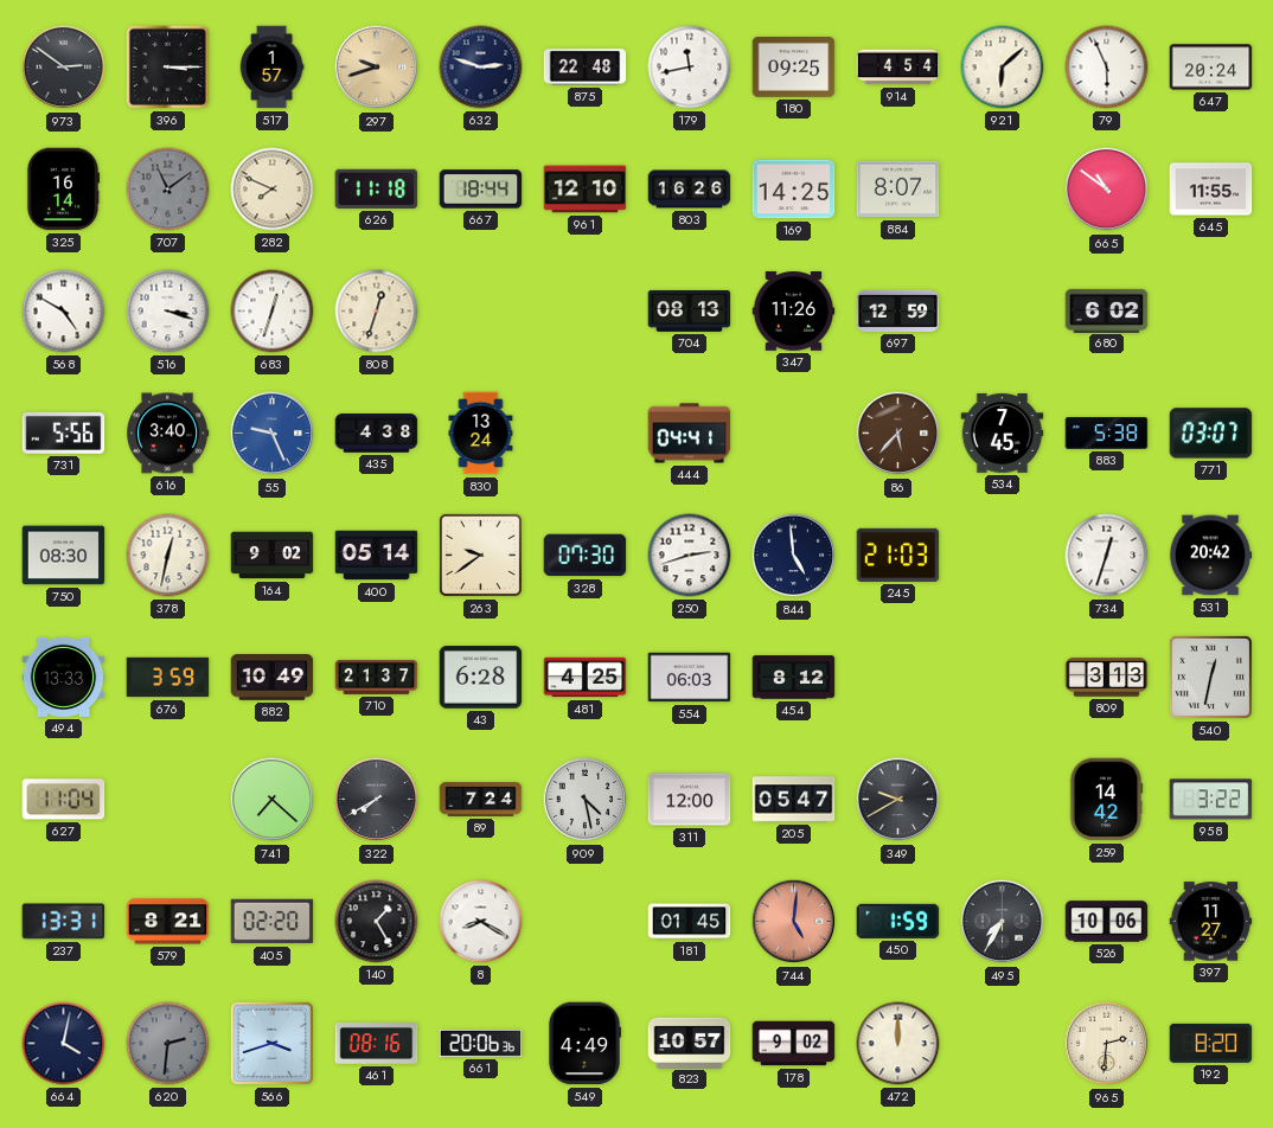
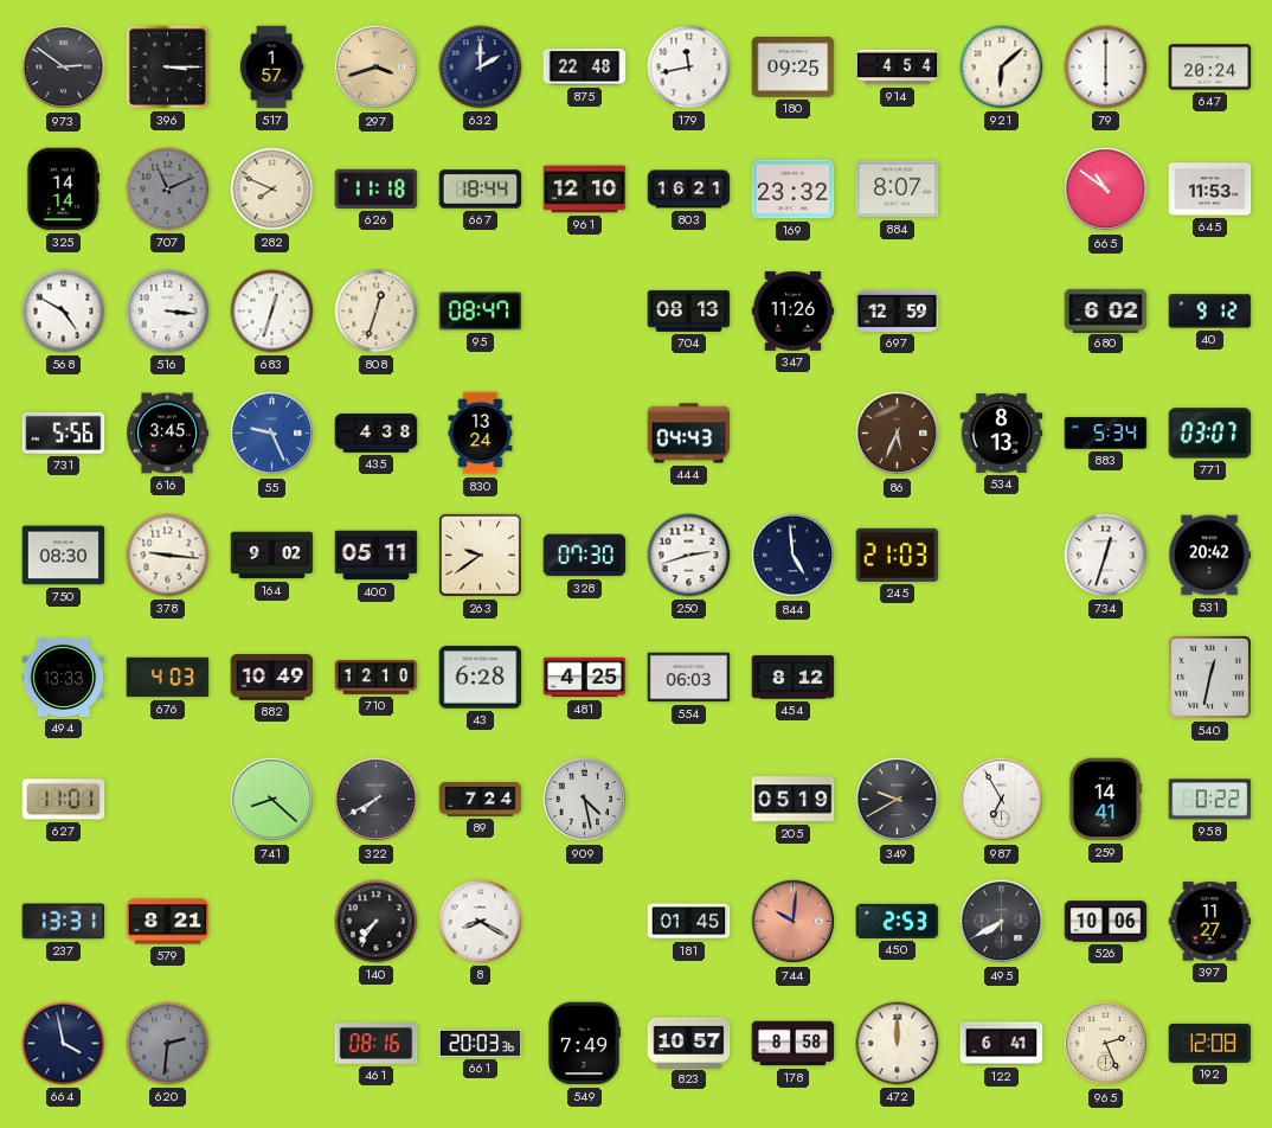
297: 9:42 -> 3:42 (377, 68)
632: 2:48 -> 2:00 (481, 68)
79: 5:56 -> 6:00 (1106, 68)
325: 16:14 -> 14:14 (63, 190)
707: 11:09 -> 11:11 (168, 190)
803: 16:26 -> 16:21 (689, 190)
169: 14:25 -> 23:32 (794, 190)
645: 11:55 -> 11:53 (1210, 190)
516: 3:18 -> 3:16 (168, 312)
95: none -> 08:47 (481, 312)
40: none -> 9:12 (1210, 312)
616: 3:40 -> 3:45 (168, 434)
444: 04:41 -> 04:43 (689, 434)
86: 5:37 -> 5:34 (898, 434)
534: 7:45 -> 8:13 (1002, 432)
883: 5:38 -> 5:34 (1106, 432)
378: 12:32 -> 9:16 (168, 556)
400: 05:14 -> 05:11 (377, 556)
676: 3:59 -> 4:03 (168, 678)
710: 21:37 -> 12:10 (377, 677)
809: 3:13 -> none (1107, 678)
627: 11:04 -> 11:01 (64, 800)
741: 7:22 -> 8:22 (272, 800)
311: 12:00 -> none (690, 800)
205: 05:47 -> 05:19 (794, 800)
987: none -> 6:55 (1002, 800)
259: 14:42 -> 14:41 (1105, 800)
958: 3:22 -> 0:22 (1210, 800)
405: 02:20 -> none (273, 922)
140: 1:25 -> 7:36 (377, 922)
744: 5:01 -> 10:01 (794, 922)
450: 1:59 -> 2:53 (898, 921)
495: 7:35 -> 7:40 (1002, 922)
664: 4:02 -> 3:58 (64, 1044)
566: 3:42 -> none (271, 1043)
661: 20:06 -> 20:03 (481, 1043)
549: 4:49 -> 7:49 (583, 1044)
178: 9:02 -> 8:58 (794, 1044)
122: none -> 6:41 (1002, 1044)
965: 2:31 -> 2:26 (1106, 1044)
192: 8:20 -> 12:08 (1210, 1043)
